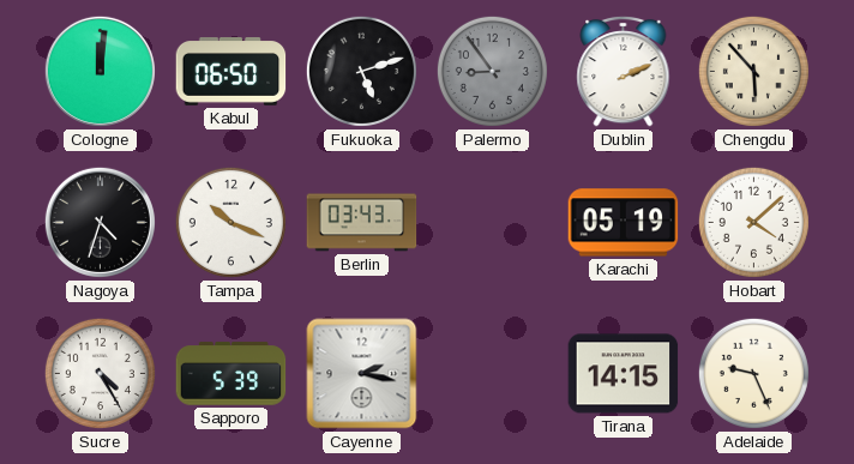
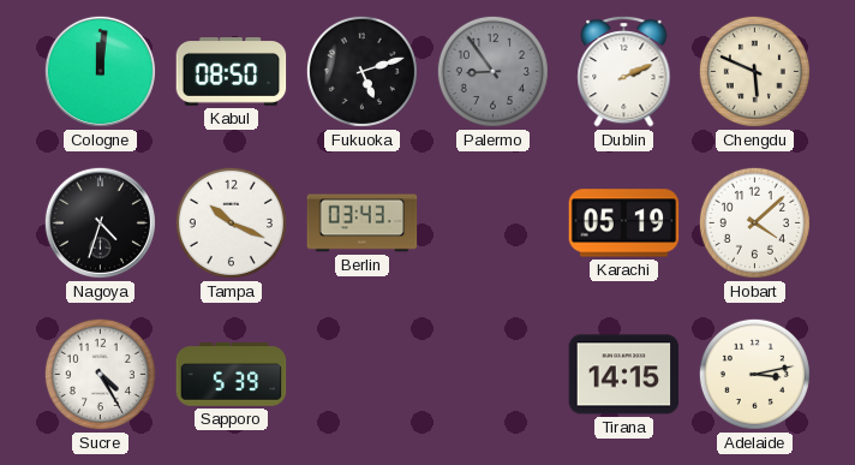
Kabul: 06:50 -> 08:50 (232, 72)
Chengdu: 5:53 -> 5:49 (754, 71)
Cayenne: 2:17 -> none (362, 374)
Adelaide: 9:26 -> 3:13 (754, 374)
